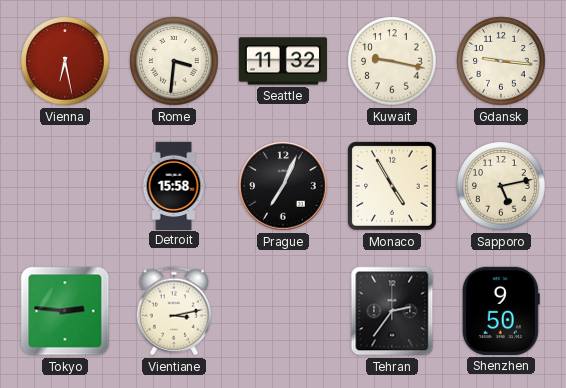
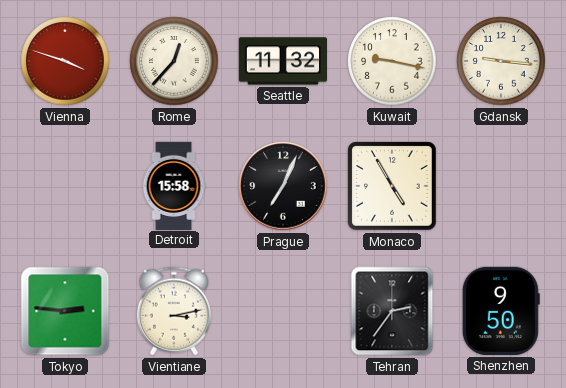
Vienna: 6:28 -> 3:48 (65, 61)
Rome: 3:31 -> 12:37 (174, 61)
Sapporo: 5:13 -> none (501, 186)
